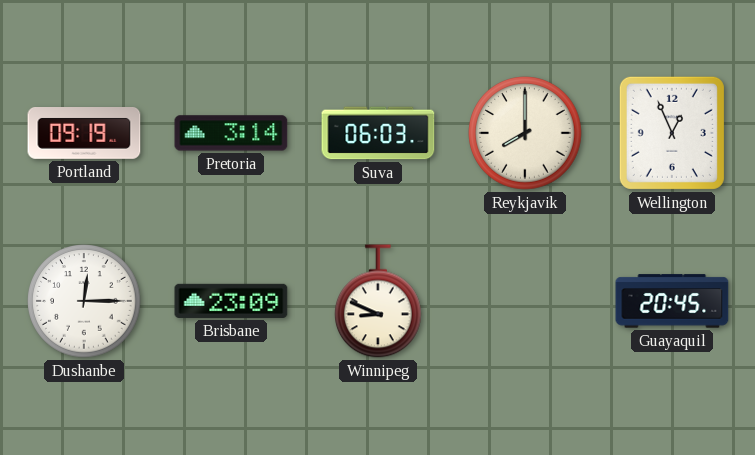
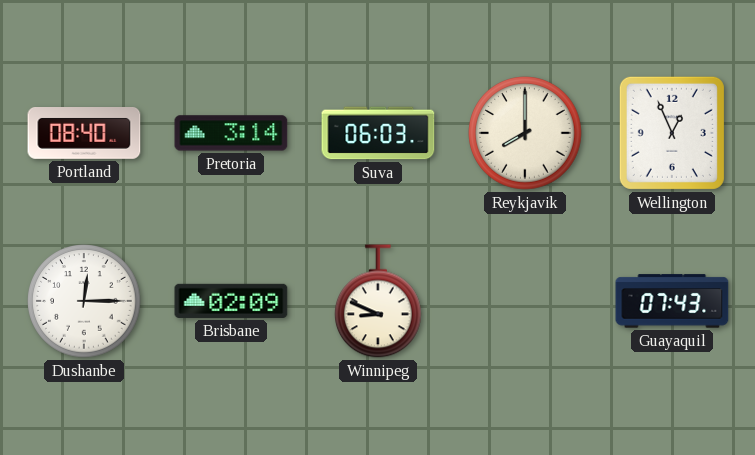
Portland: 09:19 -> 08:40 (84, 133)
Brisbane: 23:09 -> 02:09 (231, 301)
Guayaquil: 20:45 -> 07:43 (672, 301)
